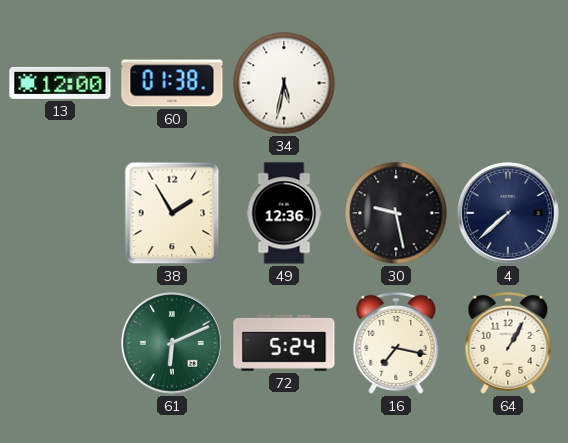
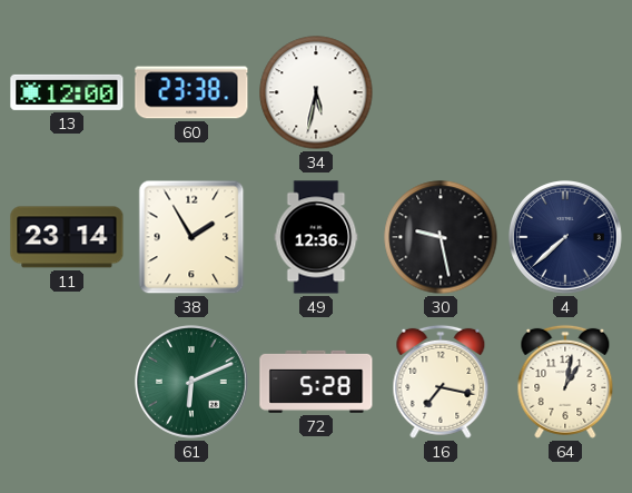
60: 01:38 -> 23:38 (191, 92)
11: none -> 23:14 (67, 237)
72: 5:24 -> 5:28 (316, 382)
64: 1:05 -> 1:02 (565, 382)
